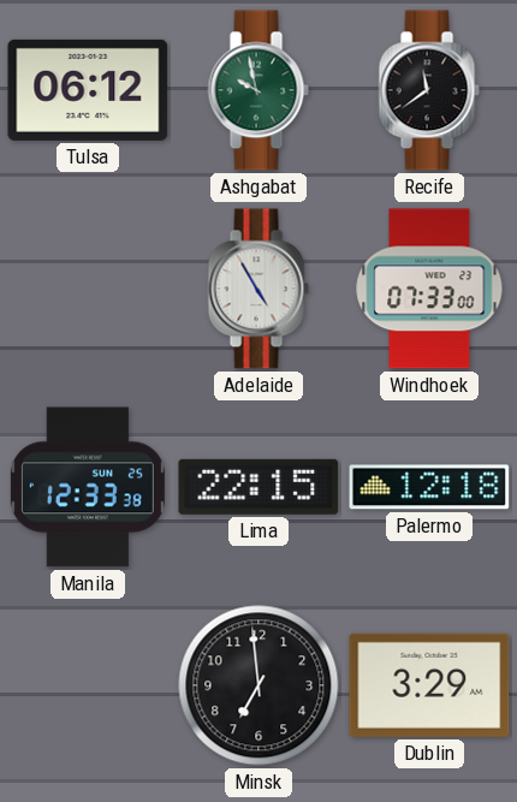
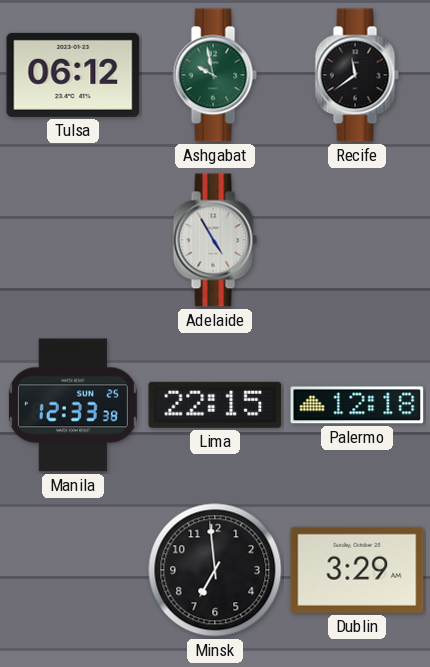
Windhoek: 07:33 -> none (429, 289)
